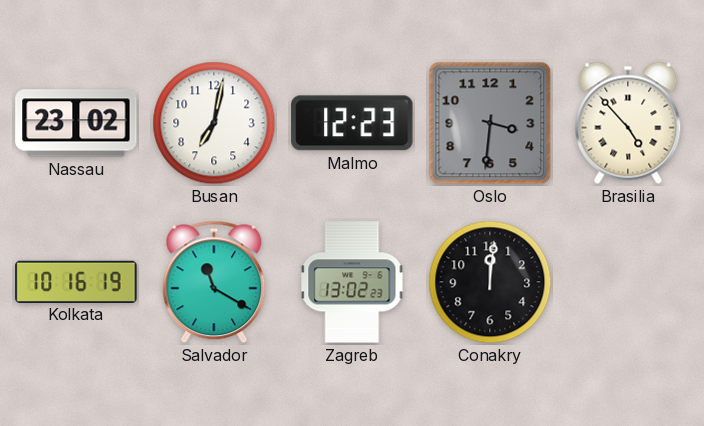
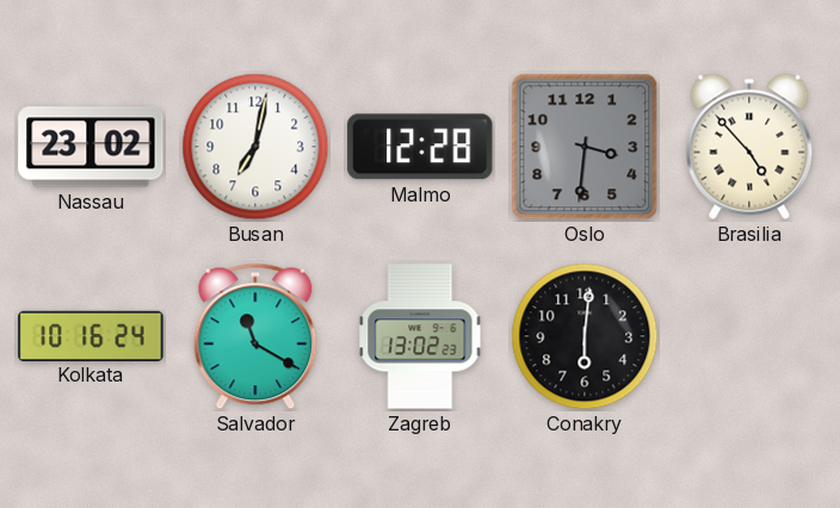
Malmo: 12:23 -> 12:28 (420, 147)
Kolkata: 10:16:19 -> 10:16:24 (91, 335)
Conakry: 12:01 -> 6:01 (585, 336)
